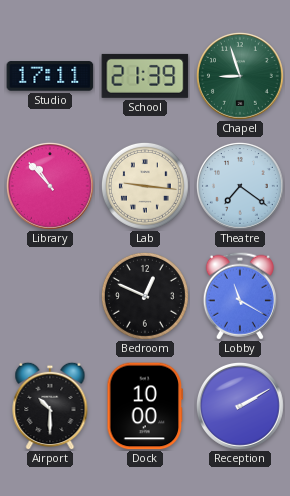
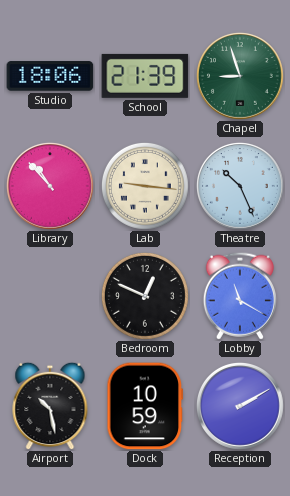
Studio: 17:11 -> 18:06 (50, 76)
Theatre: 7:21 -> 10:26 (240, 186)
Airport: 10:30 -> 10:28 (50, 406)
Dock: 10:00 -> 10:59 (145, 406)
